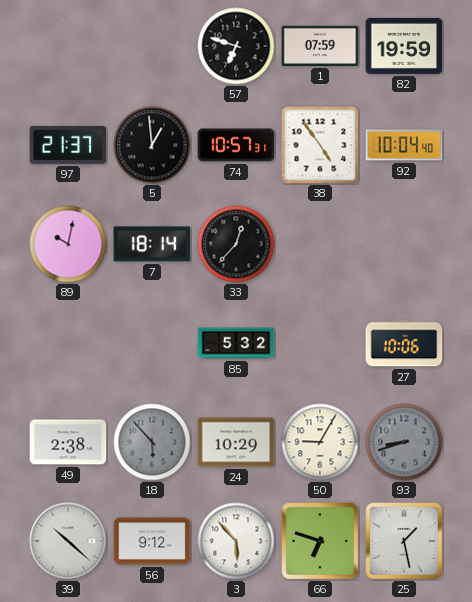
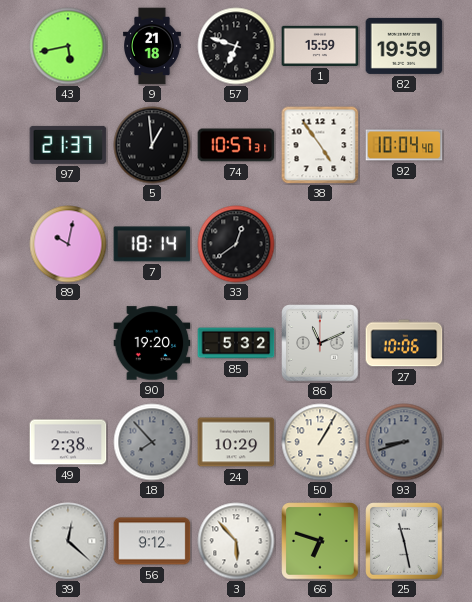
43: none -> 5:43 (68, 46)
9: none -> 21:18 (153, 46)
1: 07:59 -> 15:59 (320, 46)
33: 12:37 -> 12:39 (236, 244)
90: none -> 19:20 (152, 343)
86: none -> 11:11 (320, 343)
18: 5:53 -> 7:53 (152, 442)
50: 9:05 -> 1:05 (320, 442)
39: 10:22 -> 12:22 (68, 541)
25: 1:28 -> 11:28 (404, 541)
